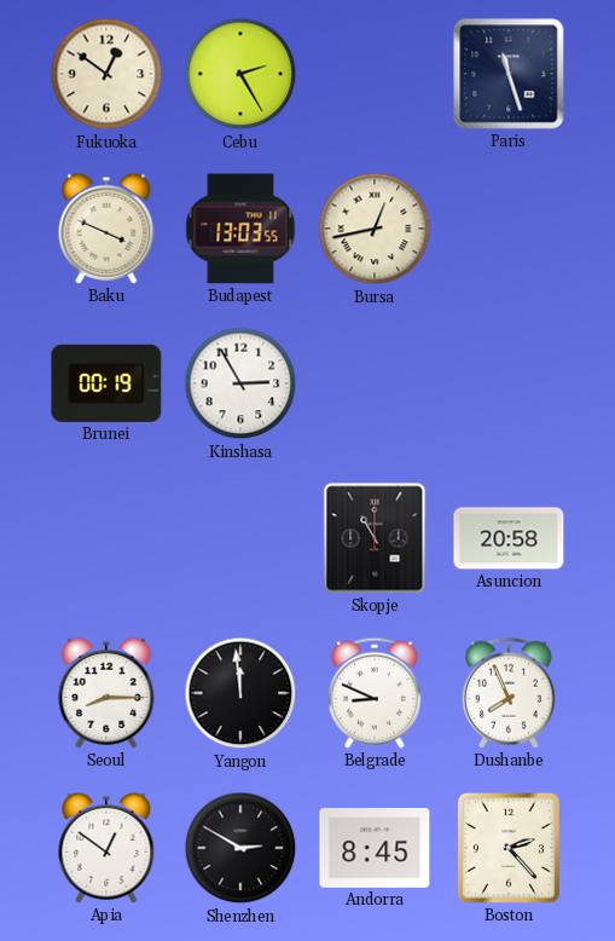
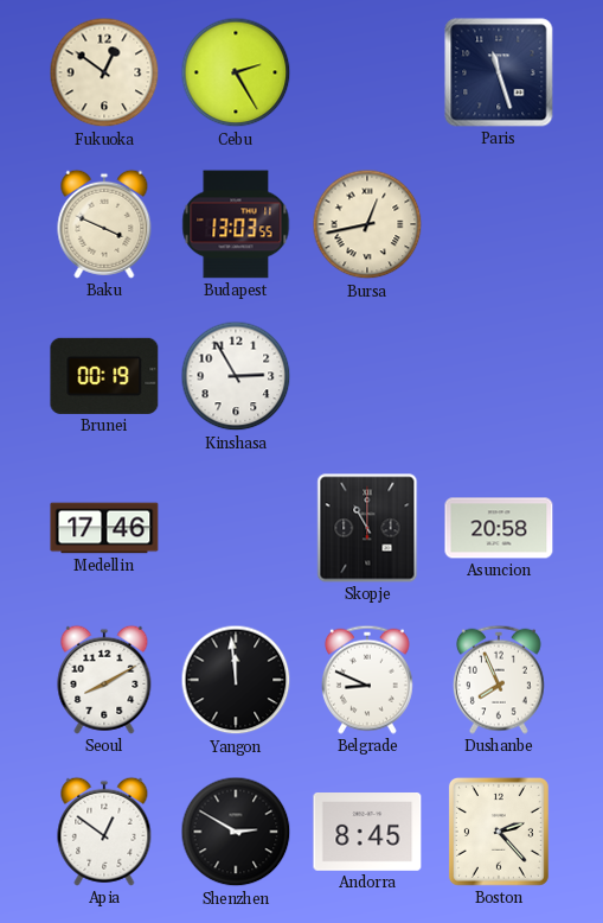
Medellin: none -> 17:46 (104, 528)
Seoul: 8:15 -> 8:10 (104, 680)
